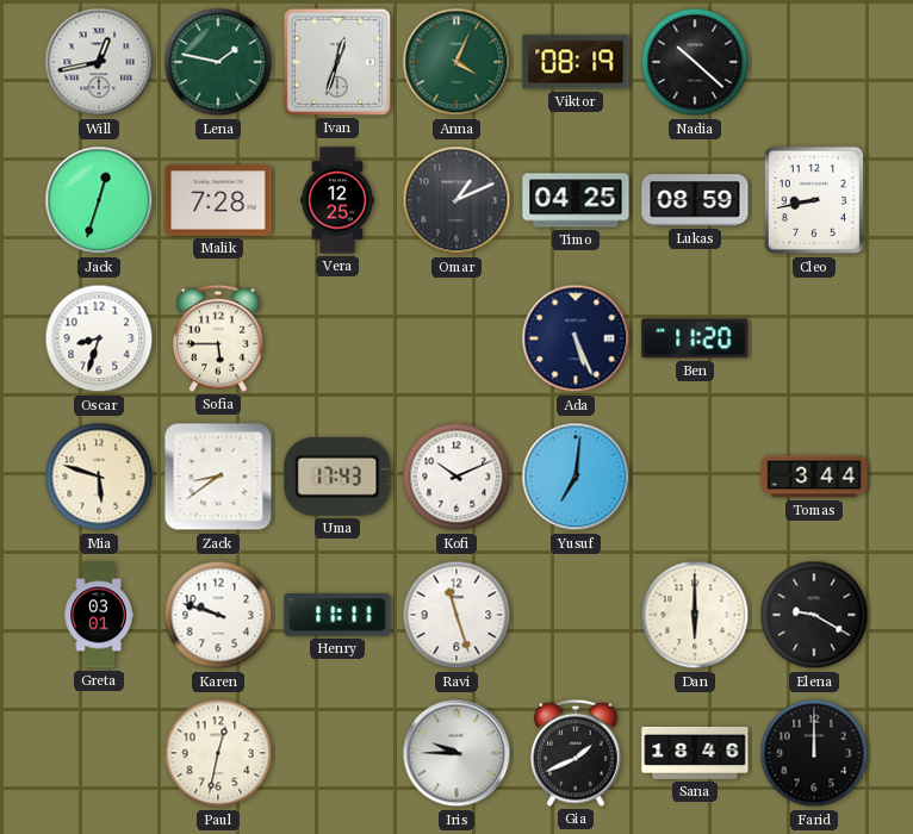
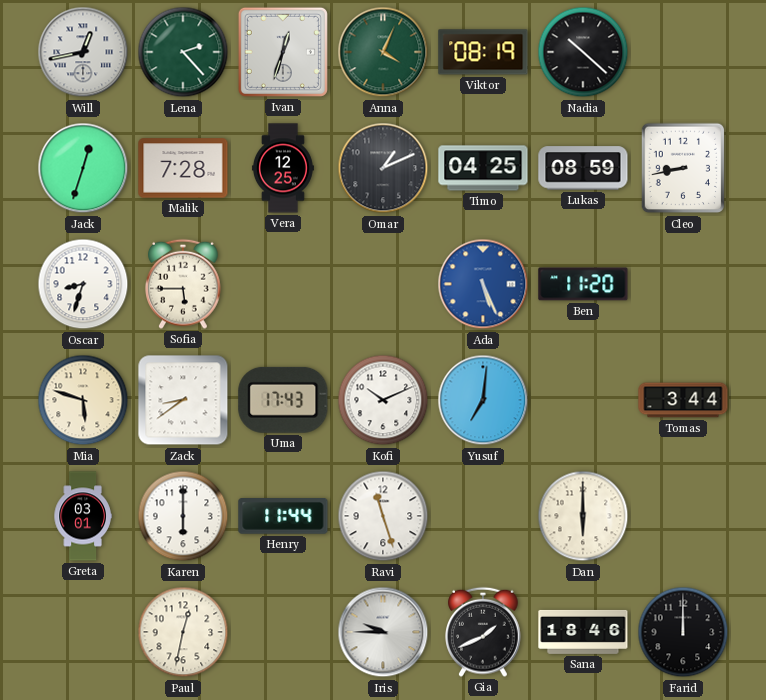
Lena: 1:47 -> 2:23 (183, 52)
Ada dial: navy -> blue (483, 284)
Karen: 9:48 -> 6:00 (183, 516)
Henry: 11:11 -> 11:44 (283, 516)
Elena: 9:20 -> none (814, 615)
